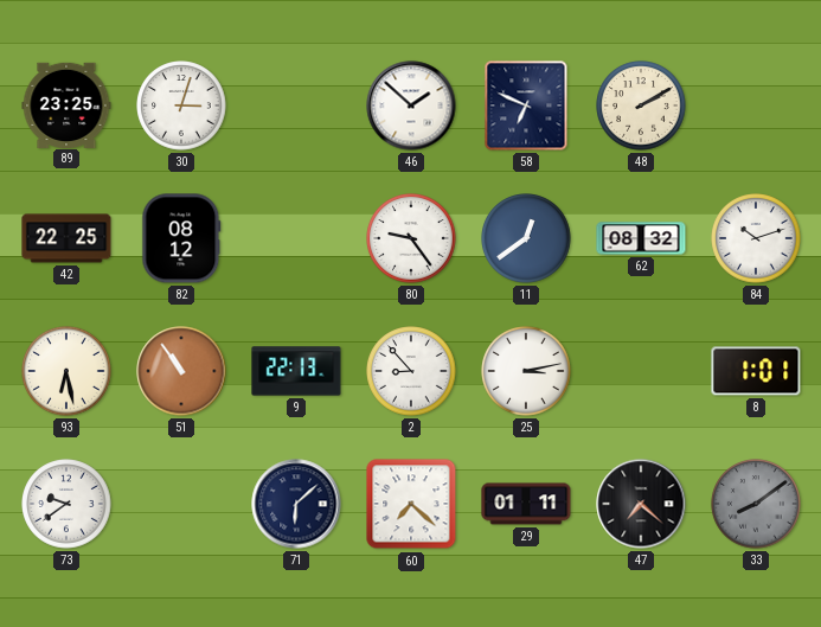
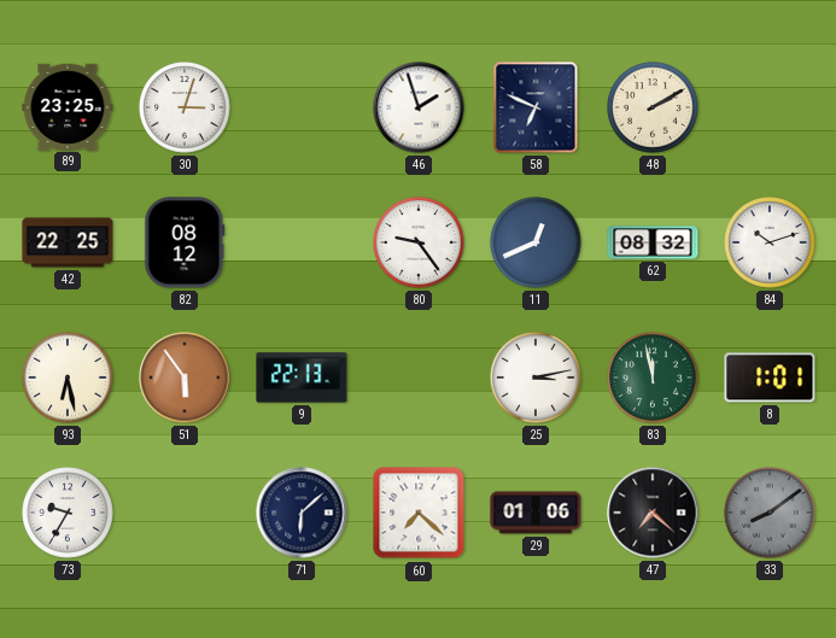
46: 1:52 -> 1:57 (419, 107)
11: 12:39 -> 12:41 (536, 242)
51: 10:54 -> 5:54 (185, 377)
2: 8:53 -> none (411, 371)
83: none -> 11:58 (653, 377)
73: 9:39 -> 9:35 (68, 513)
29: 01:11 -> 01:06 (536, 513)
